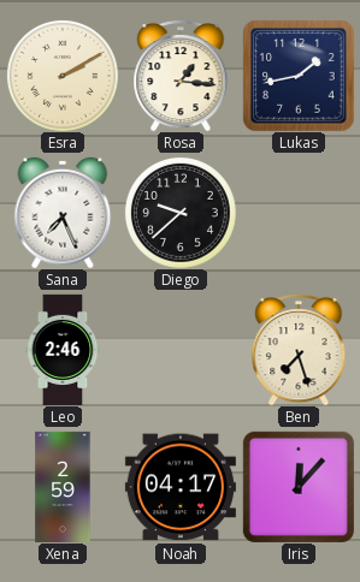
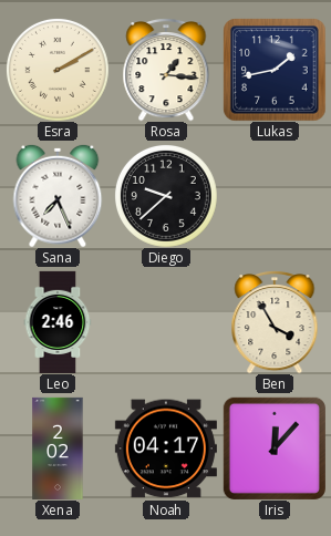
Ben: 7:27 -> 3:55 (275, 322)
Xena: 2:59 -> 2:02 (58, 449)
